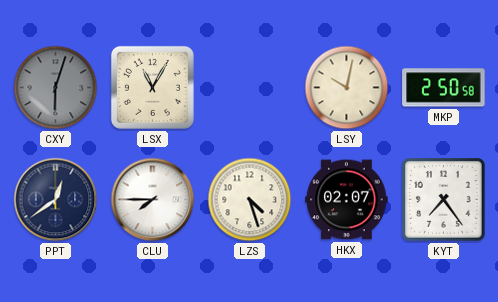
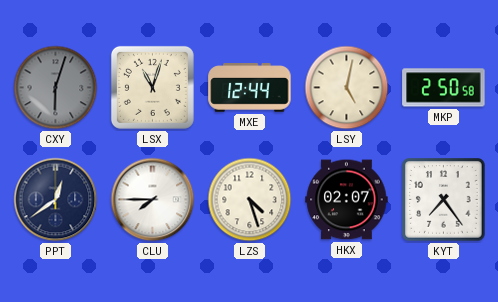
LSX: 11:05 -> 11:03 (152, 87)
MXE: none -> 12:44 (250, 88)
LSY: 10:02 -> 5:02 (347, 88)
